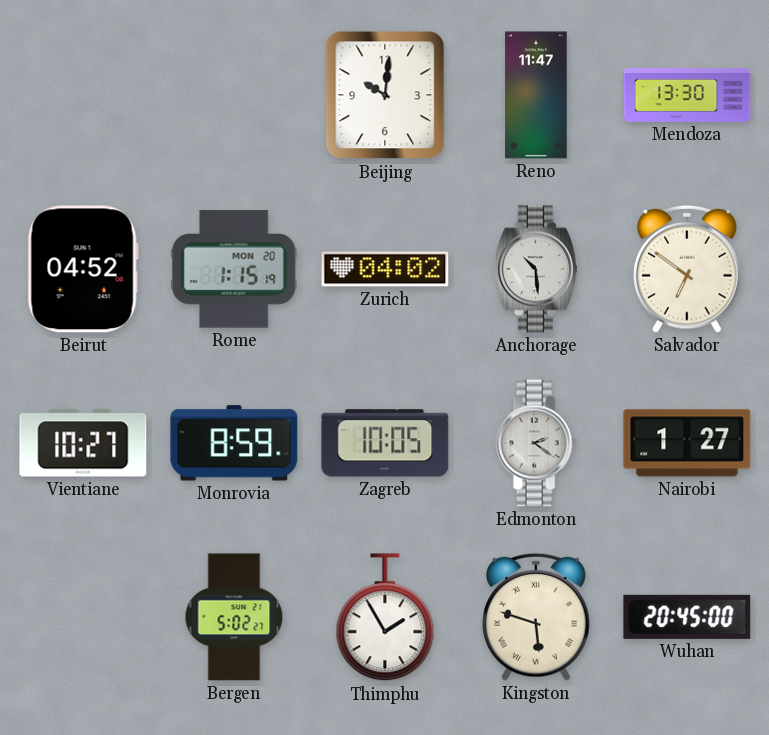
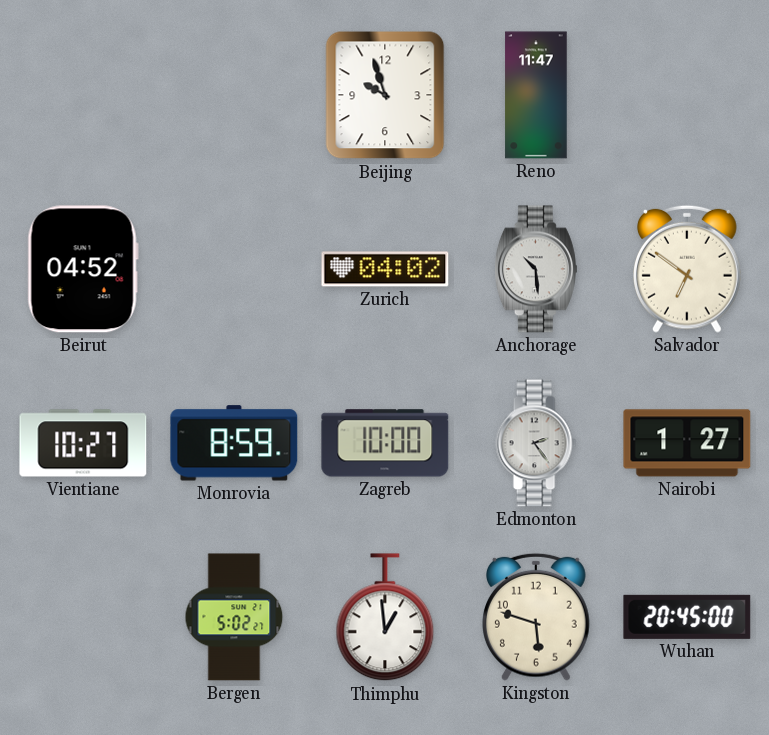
Beijing: 10:01 -> 9:57 (385, 95)
Mendoza: 13:30 -> none (687, 95)
Rome: 1:15 -> none (234, 269)
Zagreb: 10:05 -> 10:00 (385, 443)
Edmonton: 2:21 -> 2:24 (536, 443)
Thimphu: 1:55 -> 12:59 (385, 618)
Kingston numerals: Roman -> Arabic (537, 617)
